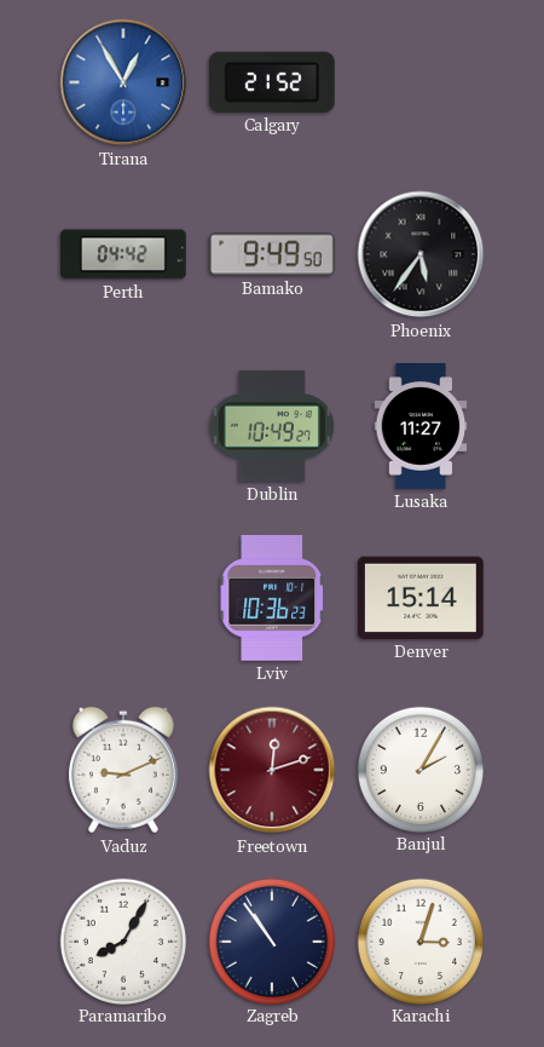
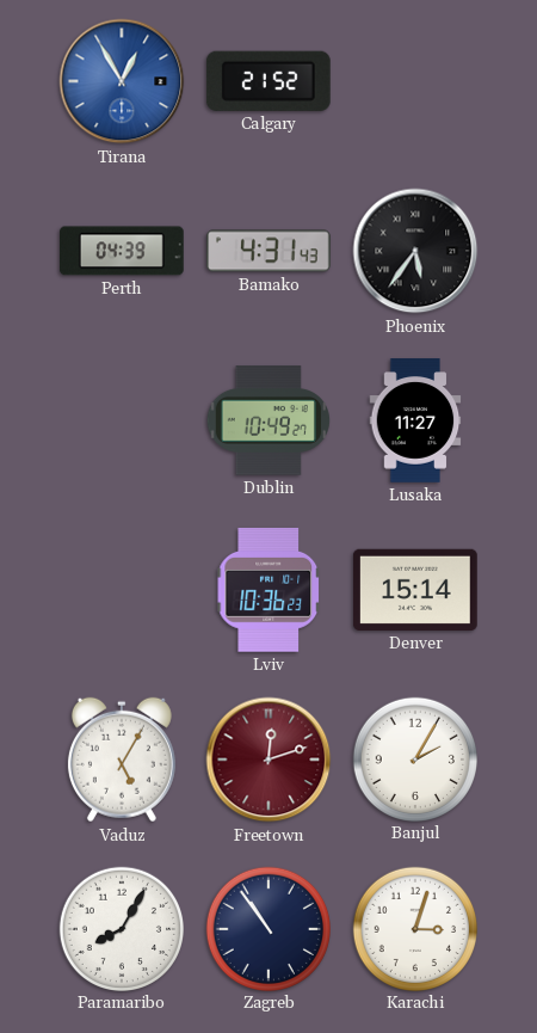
Perth: 04:42 -> 04:39 (123, 251)
Bamako: 9:49 -> 4:31 (270, 251)
Vaduz: 9:11 -> 5:05 (122, 760)
